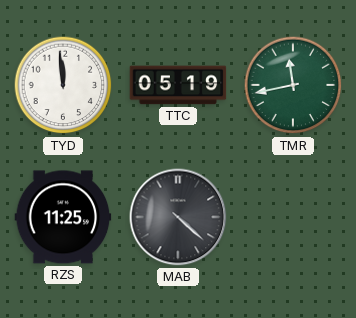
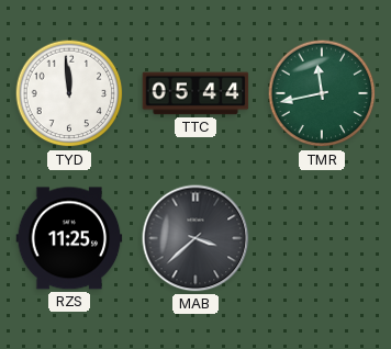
TTC: 05:19 -> 05:44 (195, 93)
MAB: 4:22 -> 3:38 (195, 238)
